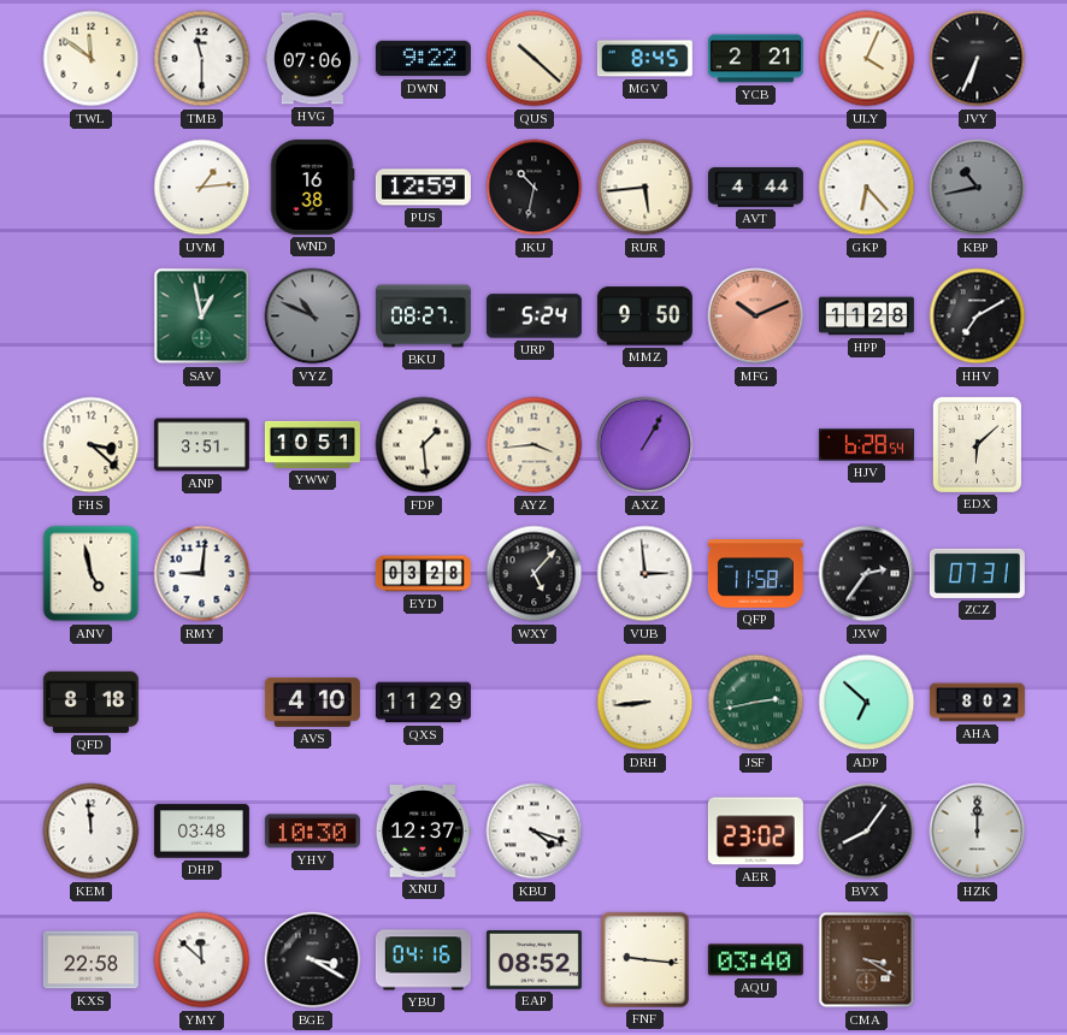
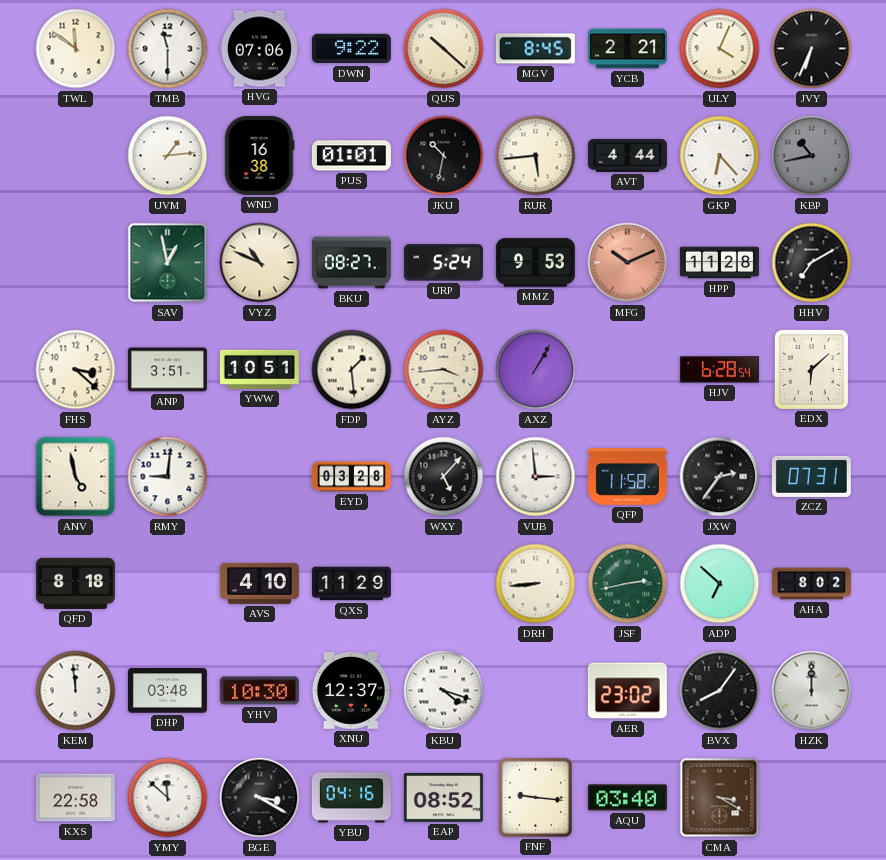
PUS: 12:59 -> 01:01 (351, 156)
VYZ dial: grey -> cream (260, 263)
MMZ: 9:50 -> 9:53 (535, 263)
